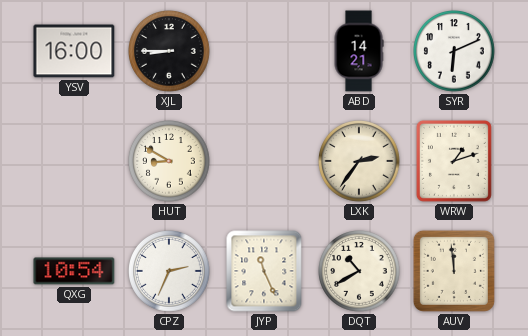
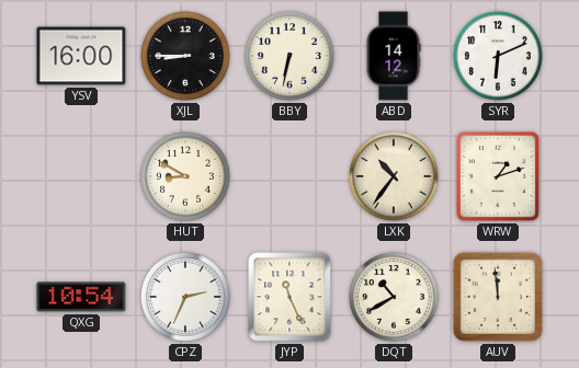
BBY: none -> 6:32 (291, 57)
ABD: 14:21 -> 14:12 (394, 56)
LXK: 2:36 -> 10:36 (395, 177)
